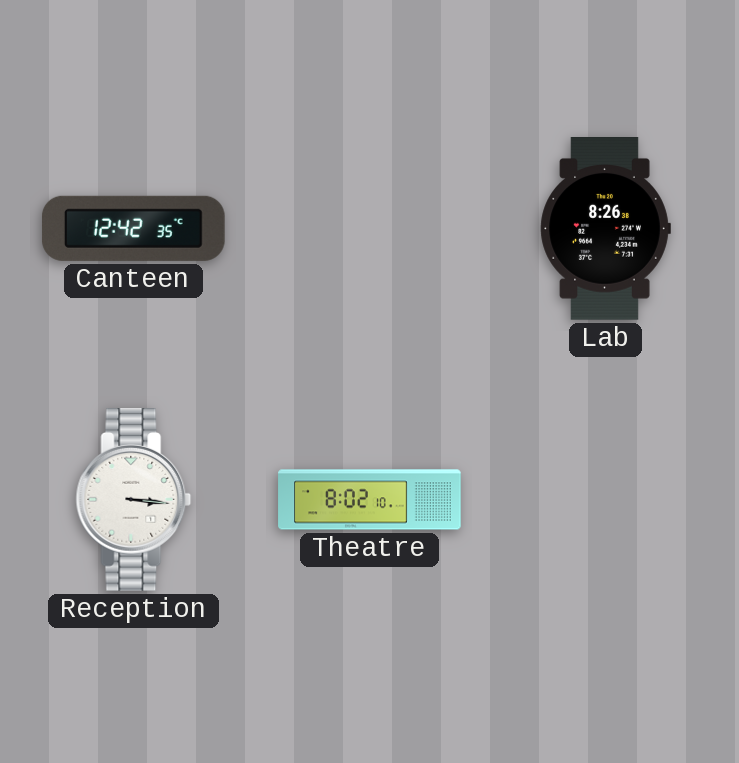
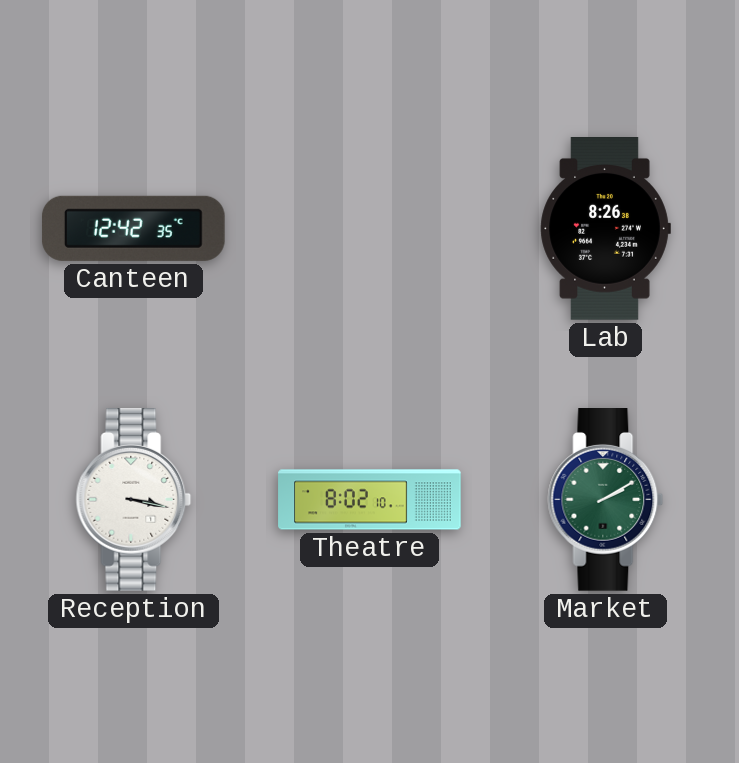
Reception: 3:16 -> 3:17 (134, 500)
Market: none -> 2:10 (606, 500)
